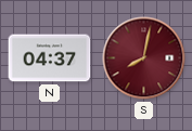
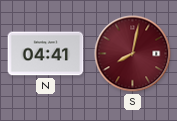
N: 04:37 -> 04:41 (46, 54)
